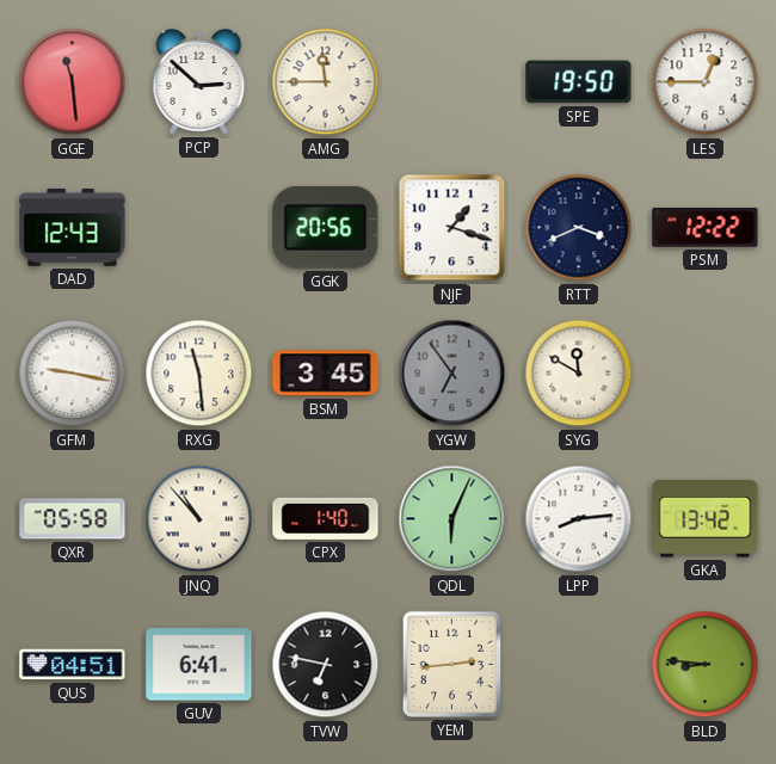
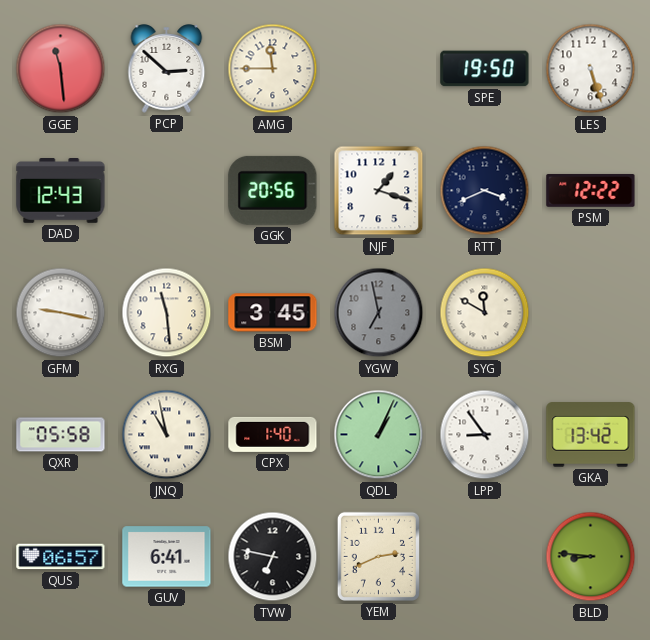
LES: 12:45 -> 5:27 (591, 69)
YGW: 6:54 -> 6:58 (379, 313)
JNQ: 10:53 -> 10:58 (167, 435)
QDL: 6:04 -> 1:04 (379, 435)
LPP: 8:14 -> 8:54 (485, 435)
QUS: 04:51 -> 06:57 (61, 557)
YEM: 2:44 -> 2:41 (378, 556)
